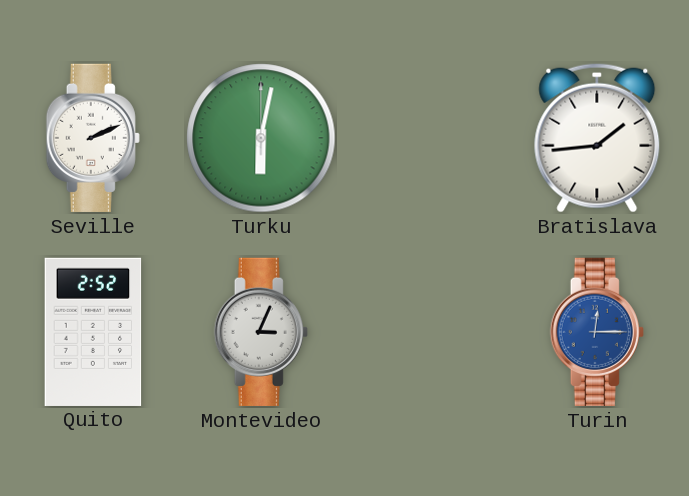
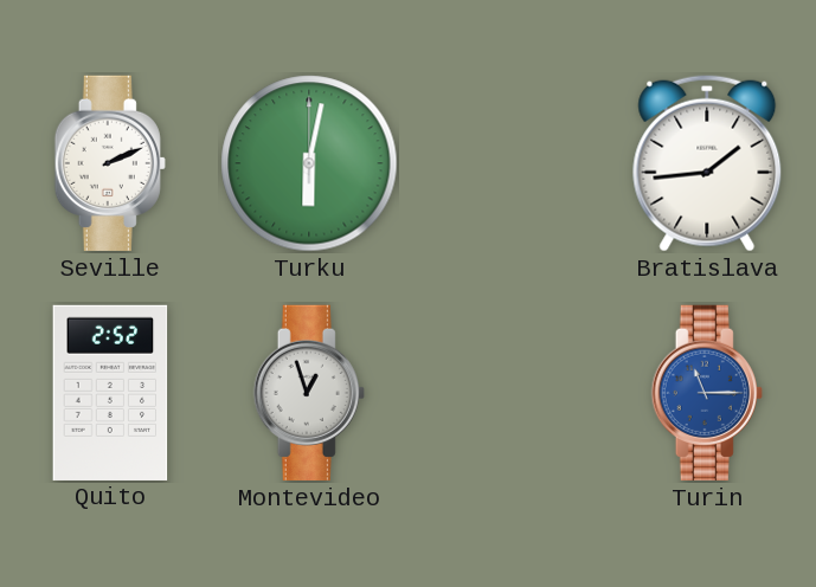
Montevideo: 3:04 -> 12:57 (309, 393)
Turin: 12:15 -> 11:15 (707, 393)
